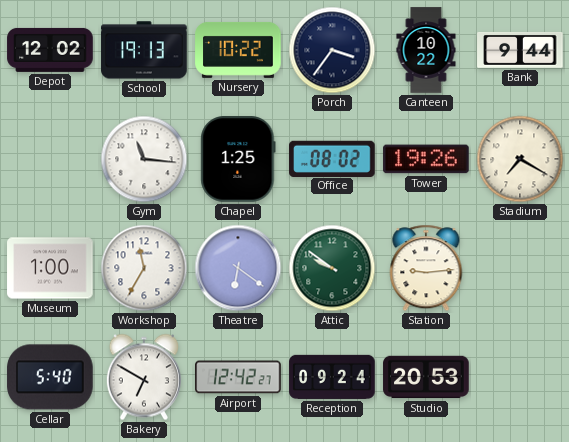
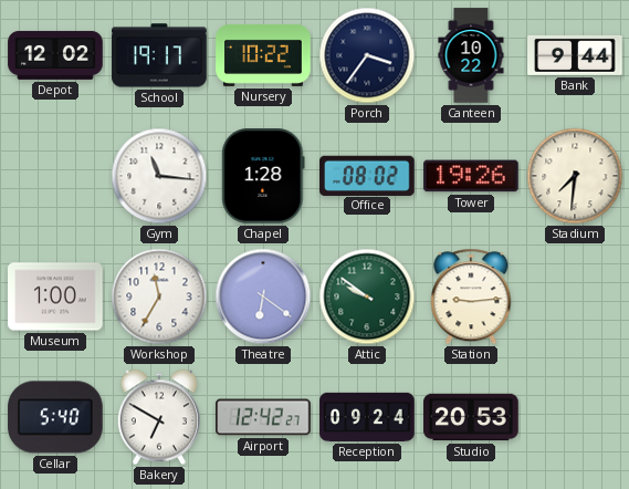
School: 19:13 -> 19:17 (159, 55)
Chapel: 1:25 -> 1:28 (263, 176)
Stadium: 7:20 -> 7:31 (575, 176)
